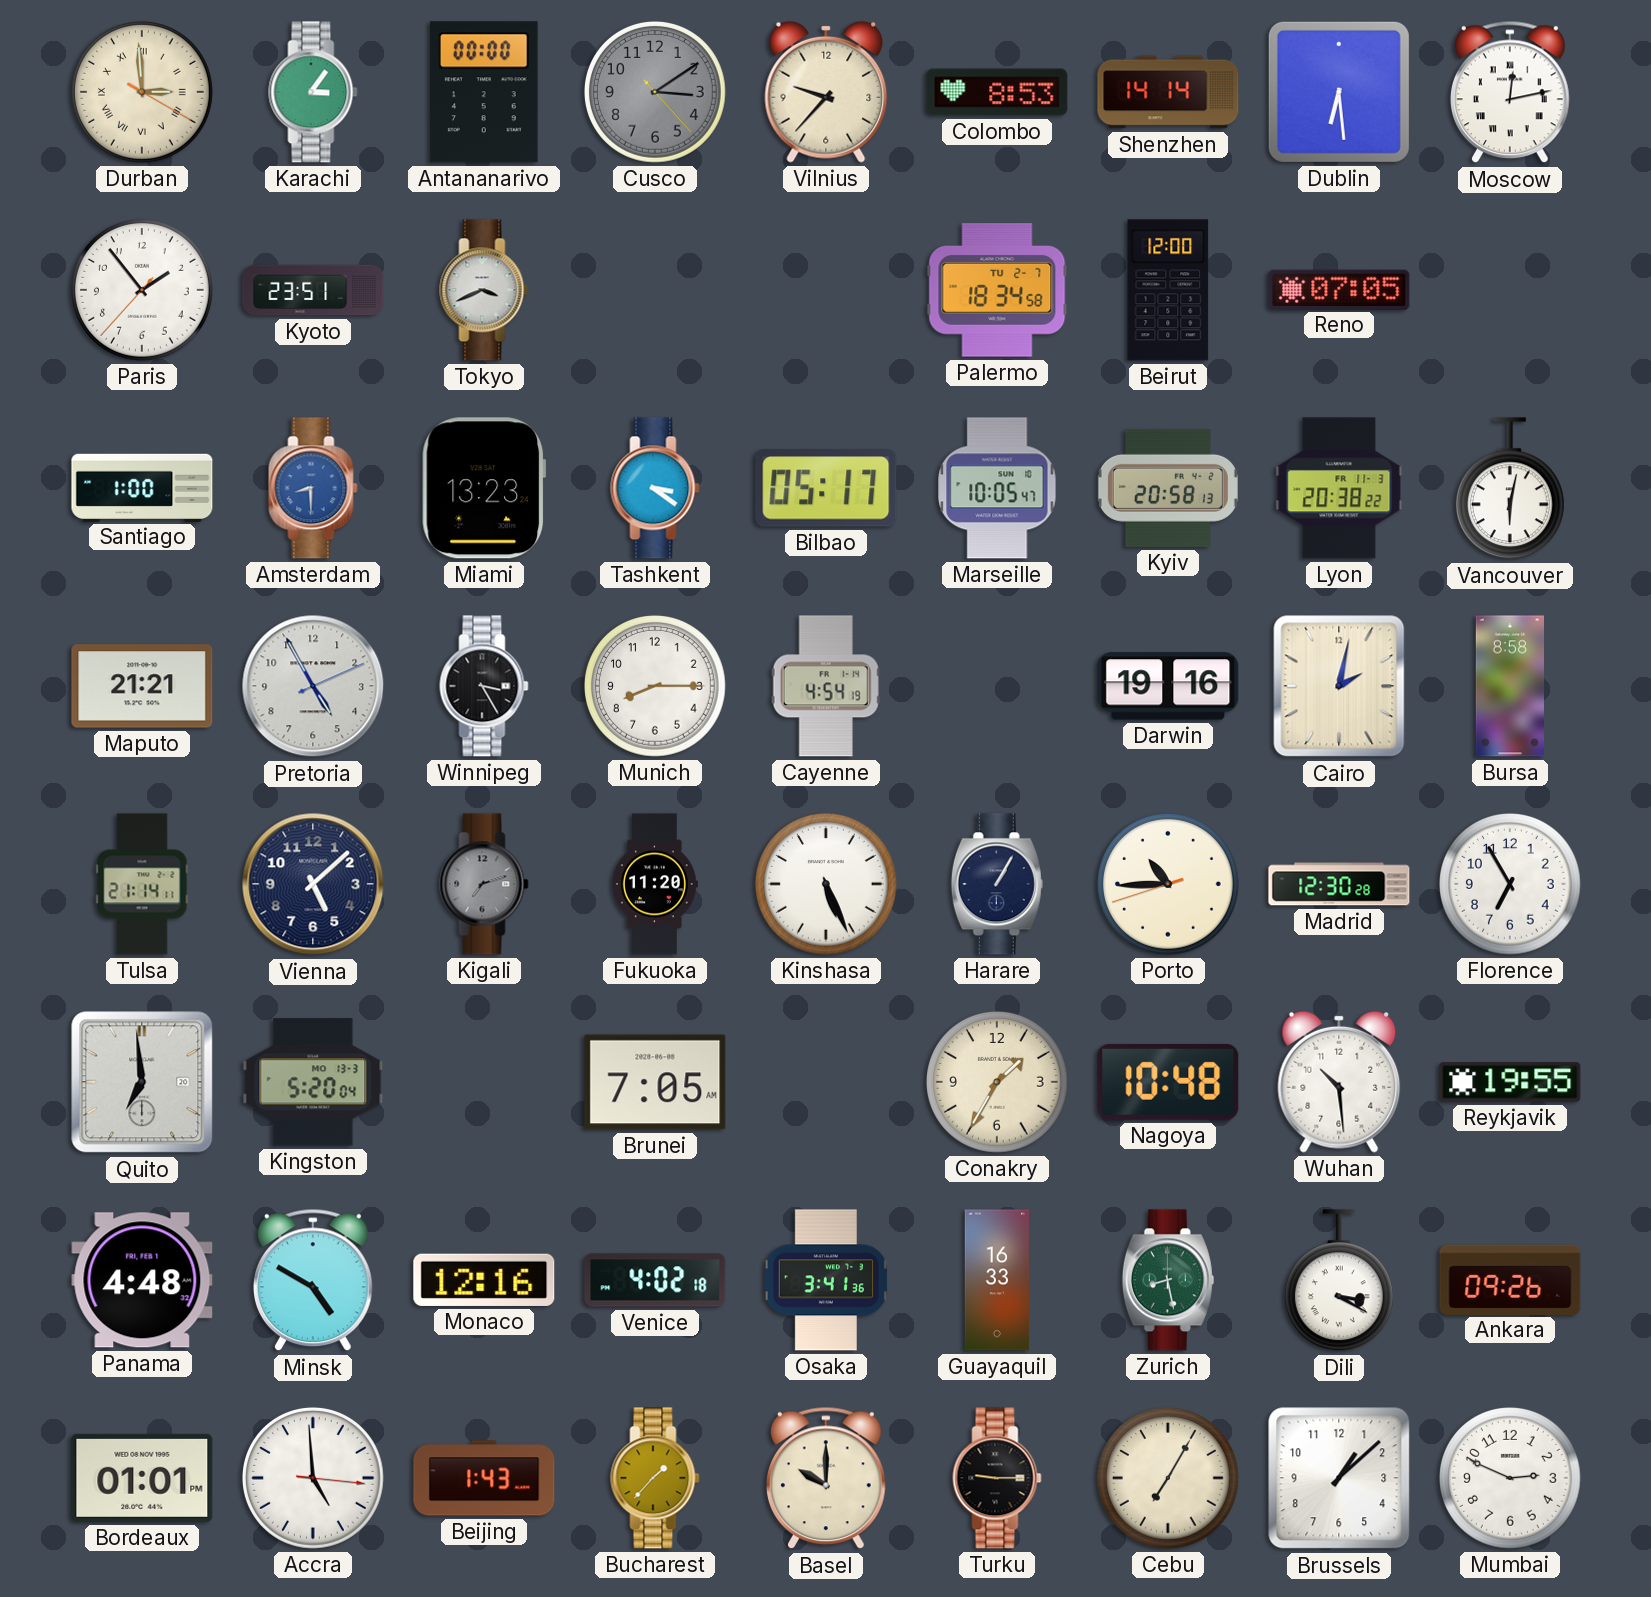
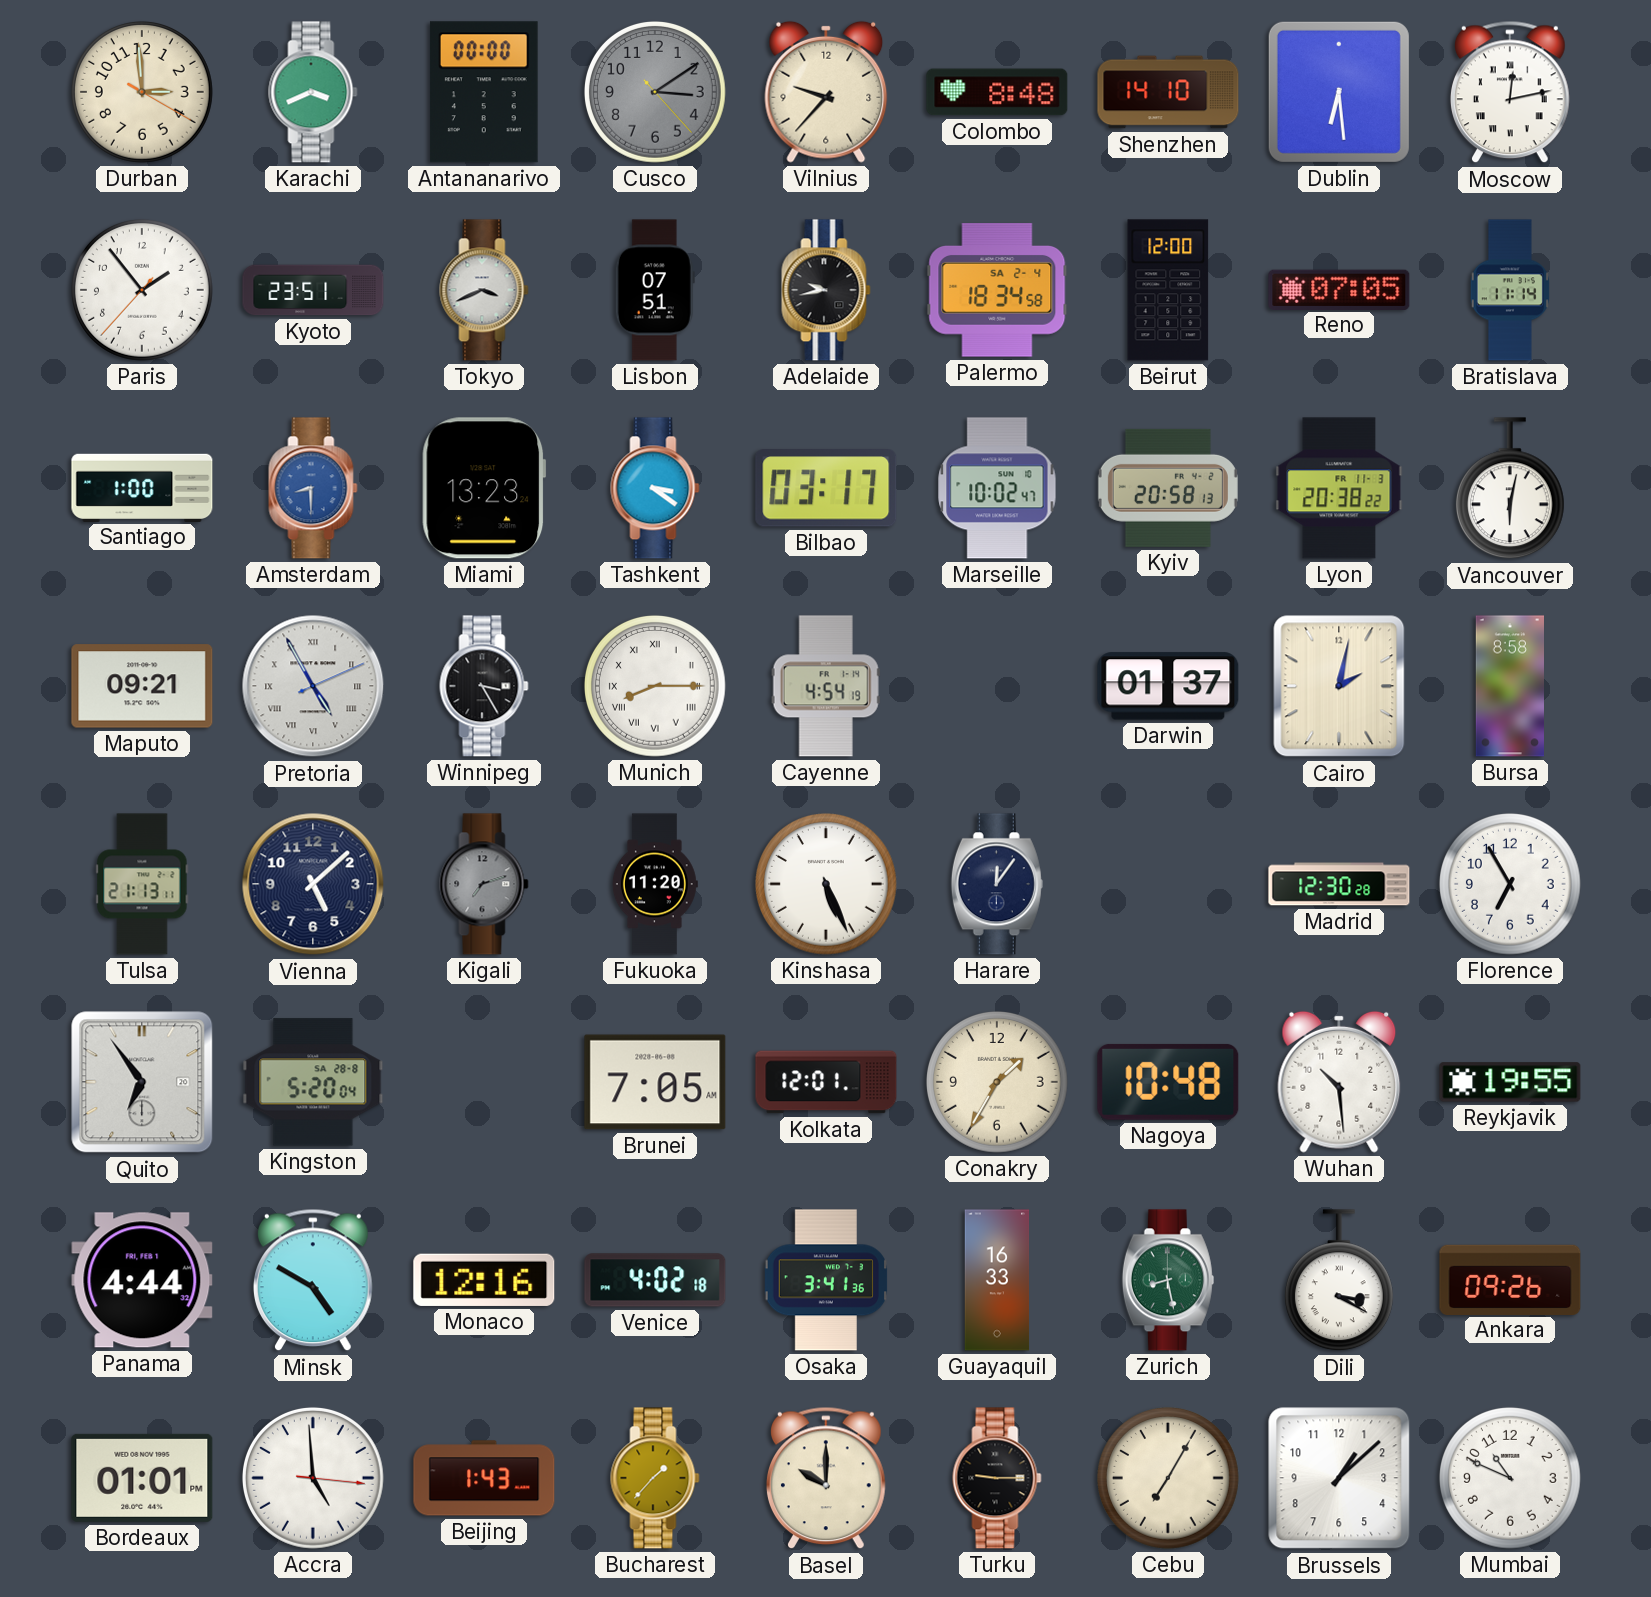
Durban numerals: Roman -> Arabic (142, 92)
Karachi: 3:06 -> 3:41 (313, 92)
Colombo: 8:53 -> 8:48 (997, 92)
Shenzhen: 14:14 -> 14:10 (1168, 92)
Lisbon: none -> 07:51 (655, 290)
Adelaide: none -> 9:43 (826, 290)
Palermo date: TU 2-7 -> SA 2-4 (997, 290)
Bratislava: none -> 11:14 (1510, 290)
Bilbao: 05:17 -> 03:17 (826, 489)
Marseille: 10:05 -> 10:02 (997, 488)
Maputo: 21:21 -> 09:21 (142, 686)
Pretoria numerals: Arabic -> Roman (313, 686)
Munich numerals: Arabic -> Roman (655, 686)
Darwin: 19:16 -> 01:37 (1168, 686)
Tulsa: 21:14 -> 21:13 (142, 884)
Harare: 1:05 -> 12:06 (997, 884)
Porto: 10:44 -> none (1168, 884)
Quito: 6:59 -> 6:54 (142, 1082)
Kingston date: MO 13-3 -> SA 28-8 (313, 1082)
Kolkata: none -> 12:01 (826, 1082)
Panama: 4:48 -> 4:44 (142, 1280)
Mumbai: 2:49 -> 10:49 (1510, 1478)
